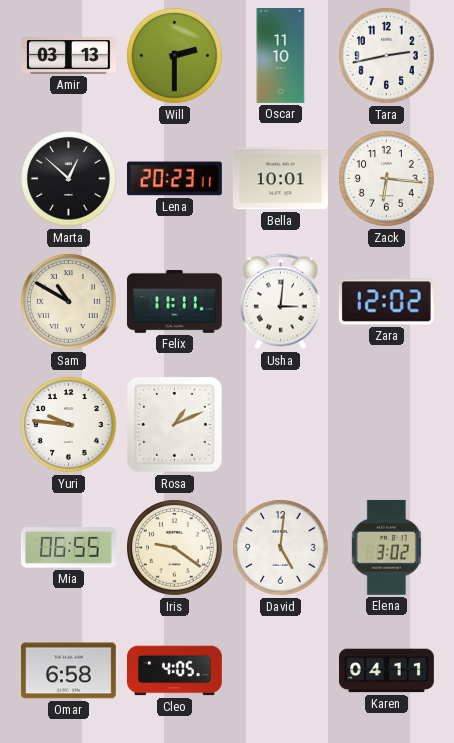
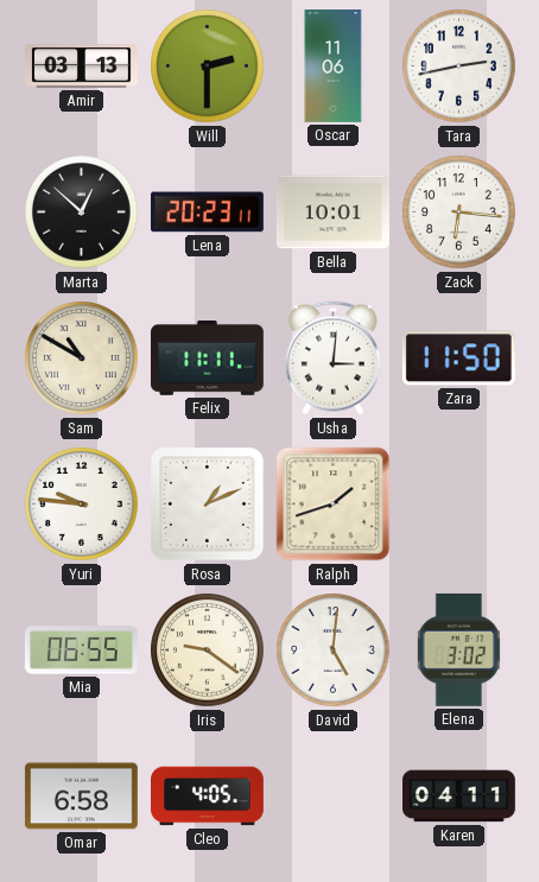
Oscar: 11:10 -> 11:06 (334, 66)
Zara: 12:02 -> 11:50 (458, 358)
Ralph: none -> 1:42 (334, 505)
